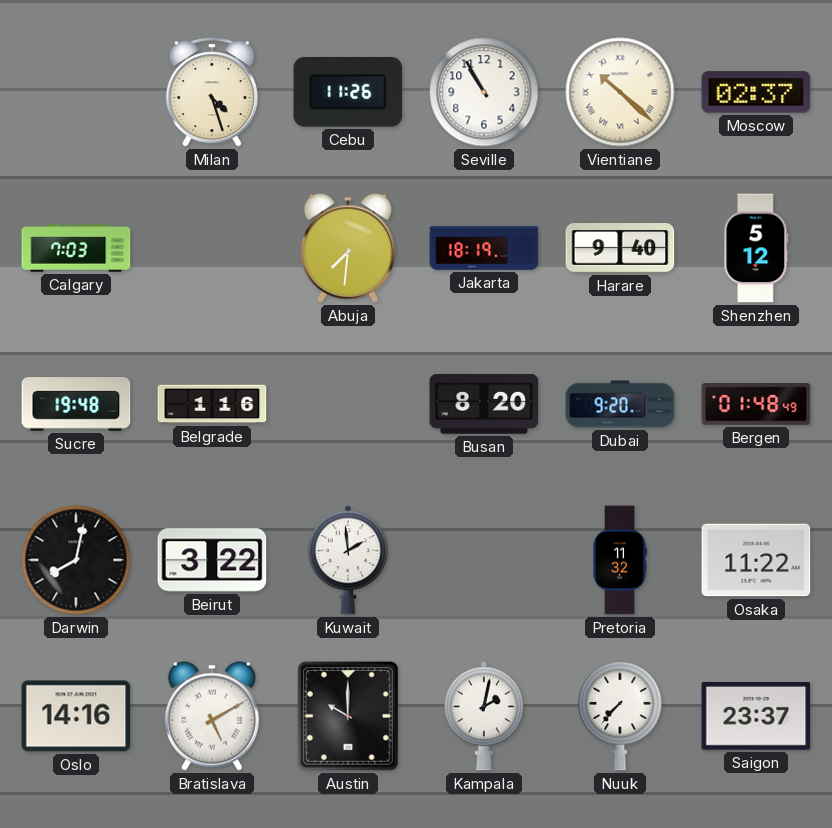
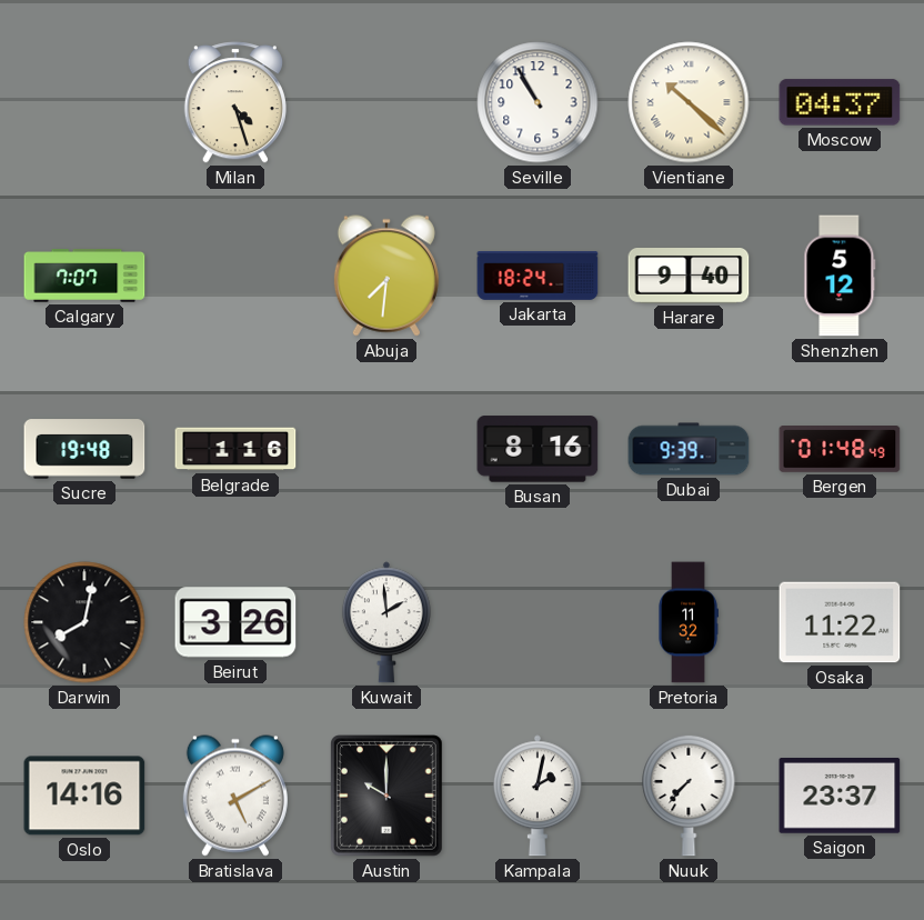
Cebu: 11:26 -> none (348, 93)
Moscow: 02:37 -> 04:37 (840, 102)
Calgary: 7:03 -> 7:07 (84, 276)
Jakarta: 18:19 -> 18:24 (538, 277)
Busan: 8:20 -> 8:16 (538, 449)
Dubai: 9:20 -> 9:39 (689, 449)
Beirut: 3:22 -> 3:26 (235, 622)
